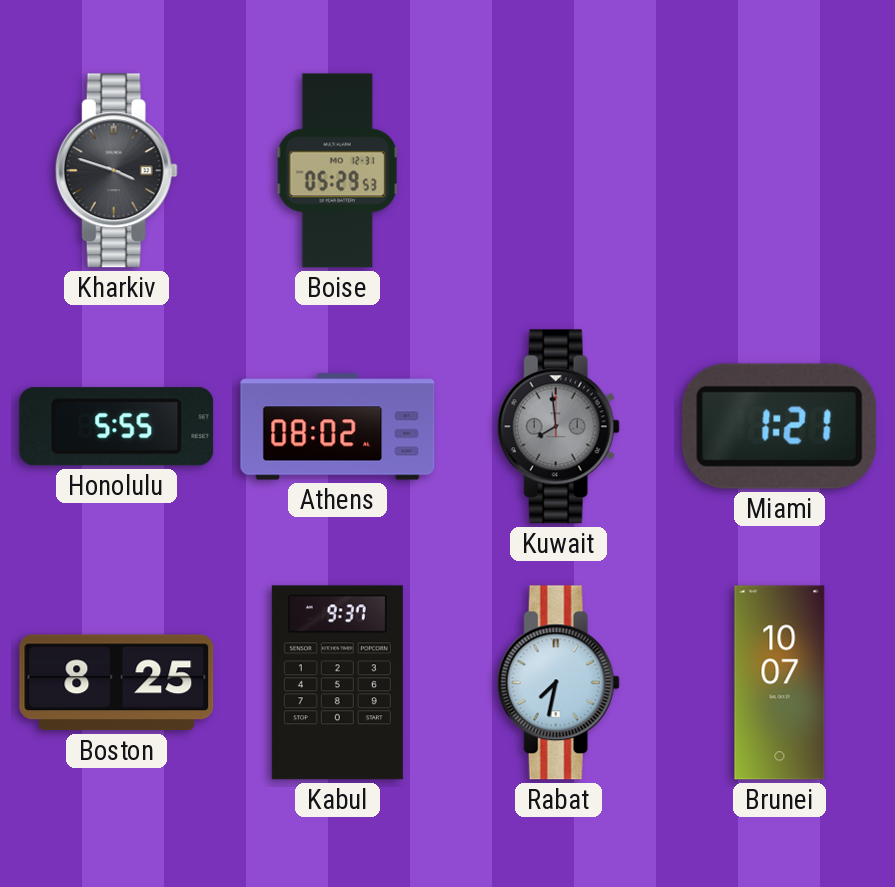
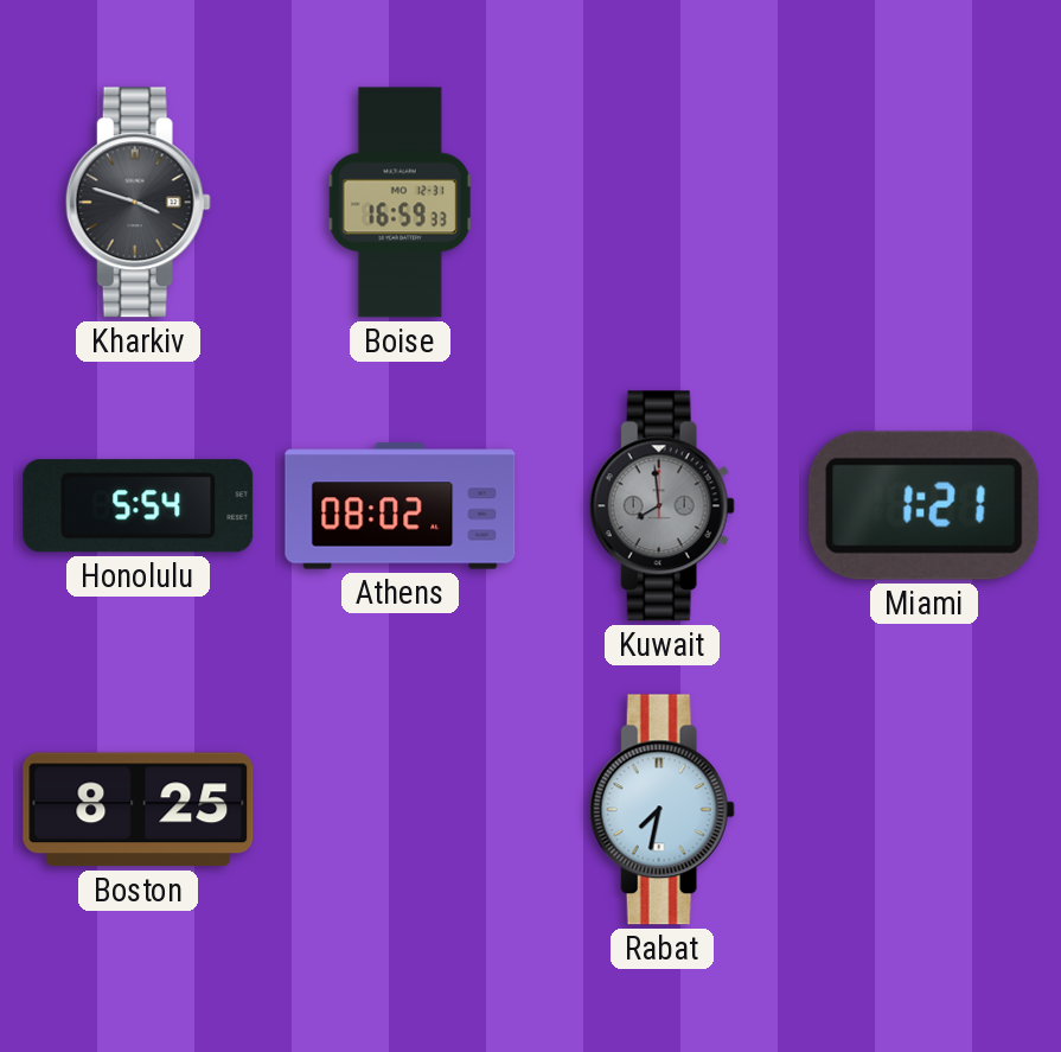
Boise: 05:29 -> 16:59 (401, 203)
Honolulu: 5:55 -> 5:54 (139, 506)
Kabul: 9:37 -> none (337, 683)
Brunei: 10:07 -> none (780, 683)
